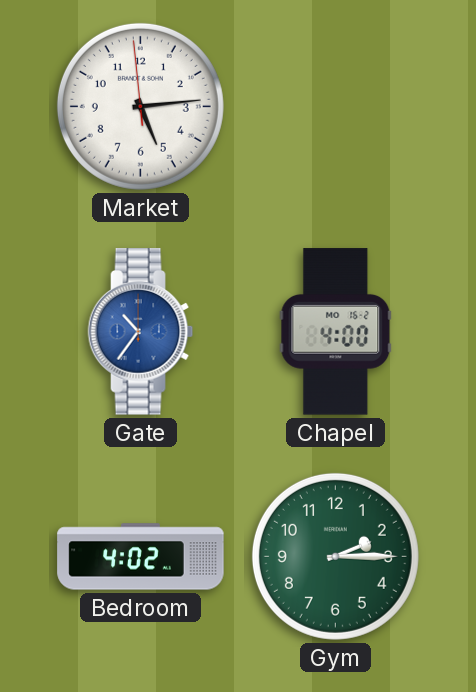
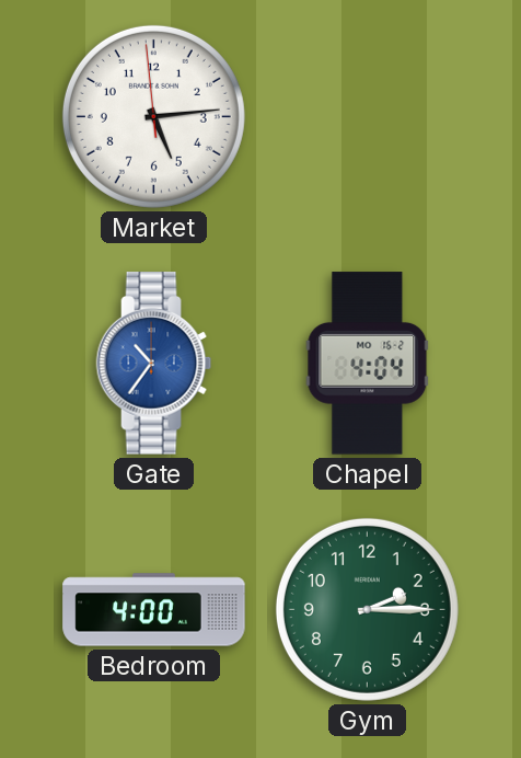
Chapel: 4:00 -> 4:04 (368, 364)
Bedroom: 4:02 -> 4:00 (154, 610)
